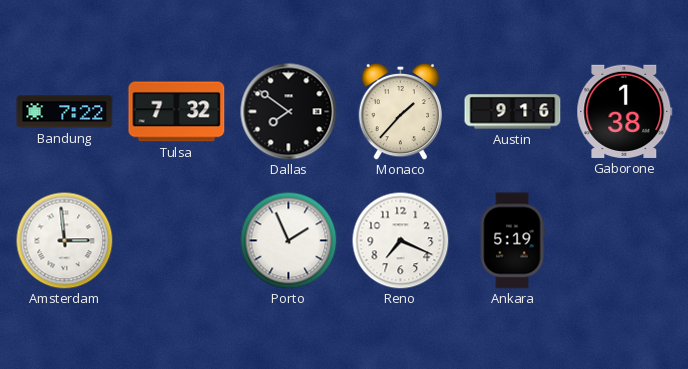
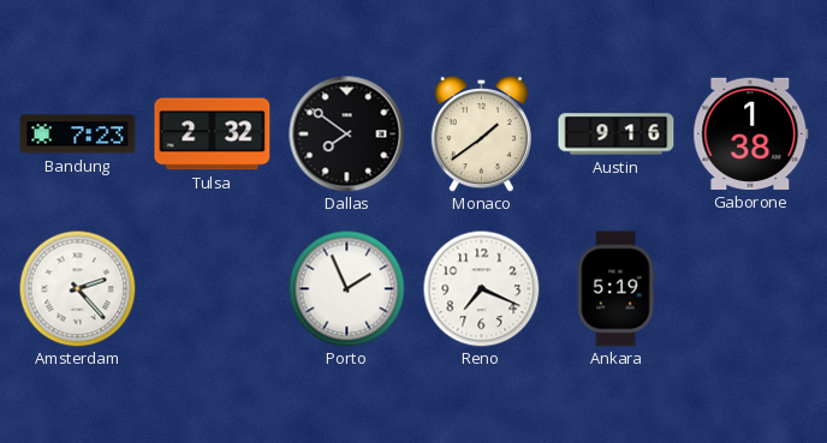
Bandung: 7:22 -> 7:23 (78, 134)
Tulsa: 7:32 -> 2:32 (213, 134)
Monaco: 1:37 -> 1:39 (481, 133)
Amsterdam: 2:59 -> 2:23 (77, 288)
